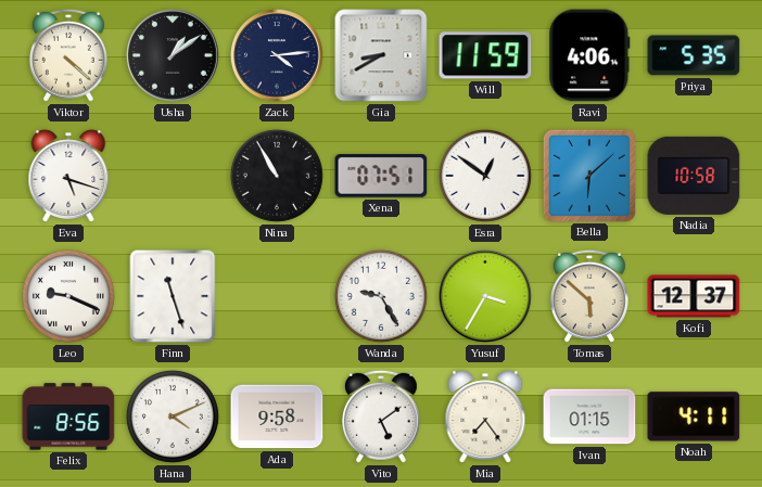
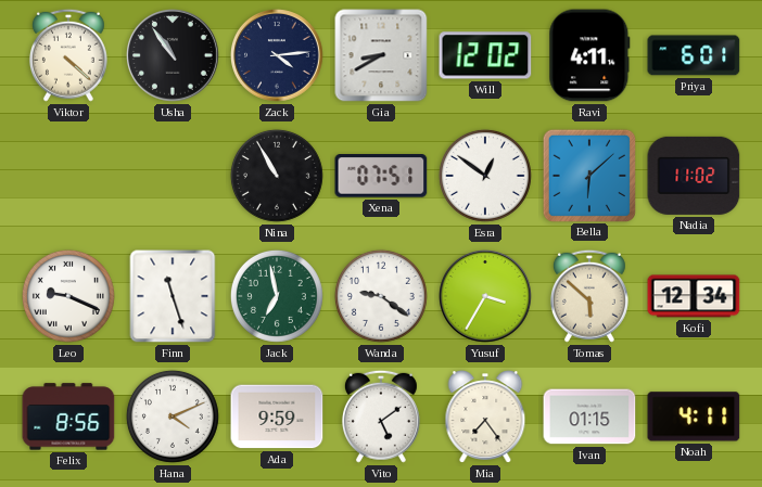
Usha: 1:09 -> 10:54 (174, 56)
Will: 11:59 -> 12:02 (485, 55)
Ravi: 4:06 -> 4:11 (589, 55)
Priya: 5:35 -> 6:01 (694, 55)
Eva: 5:18 -> none (68, 176)
Nadia: 10:58 -> 11:02 (694, 176)
Jack: none -> 6:58 (277, 296)
Wanda: 9:25 -> 9:21 (381, 296)
Kofi: 12:37 -> 12:34 (694, 296)
Ada: 9:58 -> 9:59 (277, 416)
